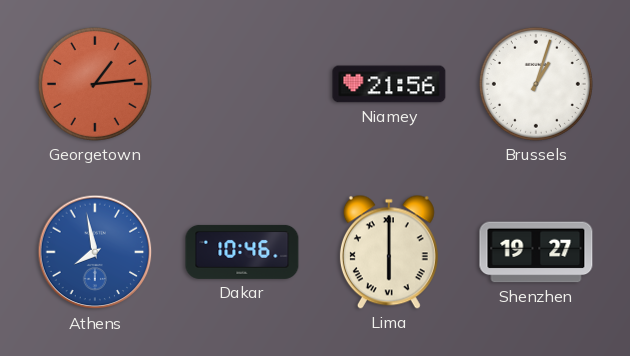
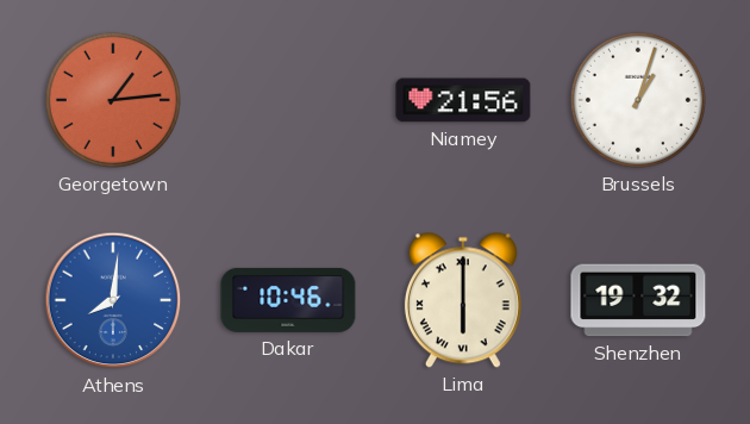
Athens: 7:58 -> 8:01 (113, 300)
Shenzhen: 19:27 -> 19:32 (638, 300)
